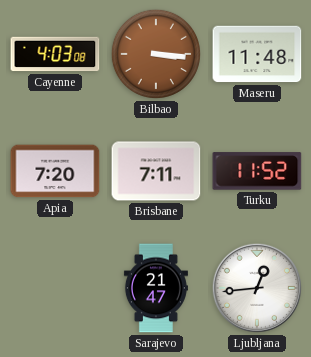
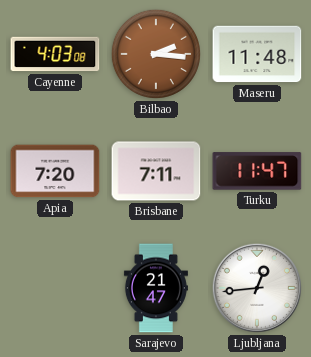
Bilbao: 3:16 -> 2:16 (156, 54)
Turku: 11:52 -> 11:47 (257, 171)
